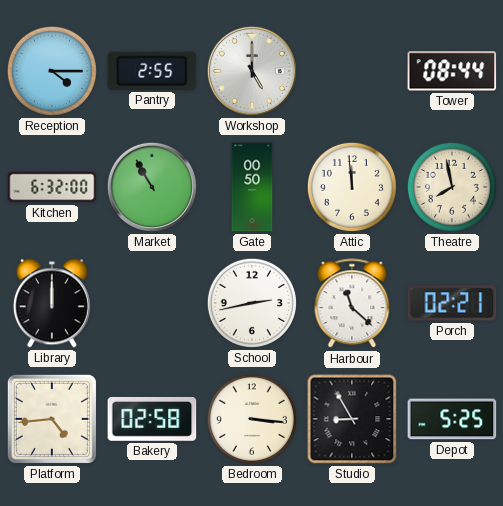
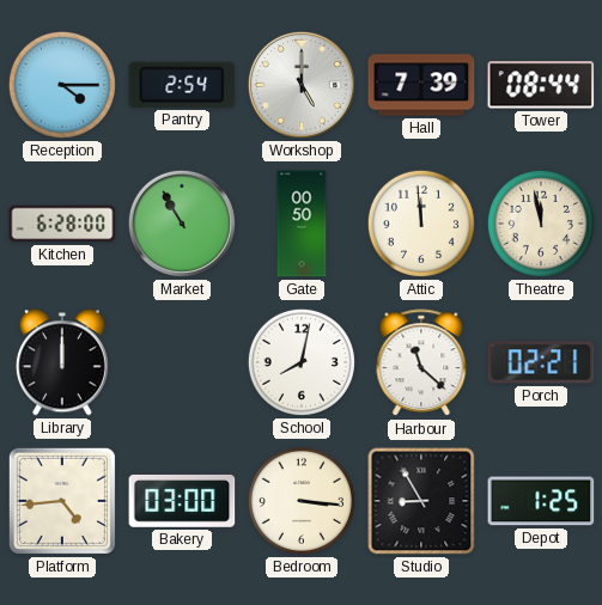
Pantry: 2:55 -> 2:54 (182, 85)
Hall: none -> 7:39 (421, 85)
Kitchen: 6:32 -> 6:28 (62, 224)
Theatre: 7:58 -> 11:58 (541, 224)
School: 2:43 -> 8:02 (302, 362)
Bakery: 02:58 -> 03:00 (182, 501)
Depot: 5:25 -> 1:25 (541, 501)
